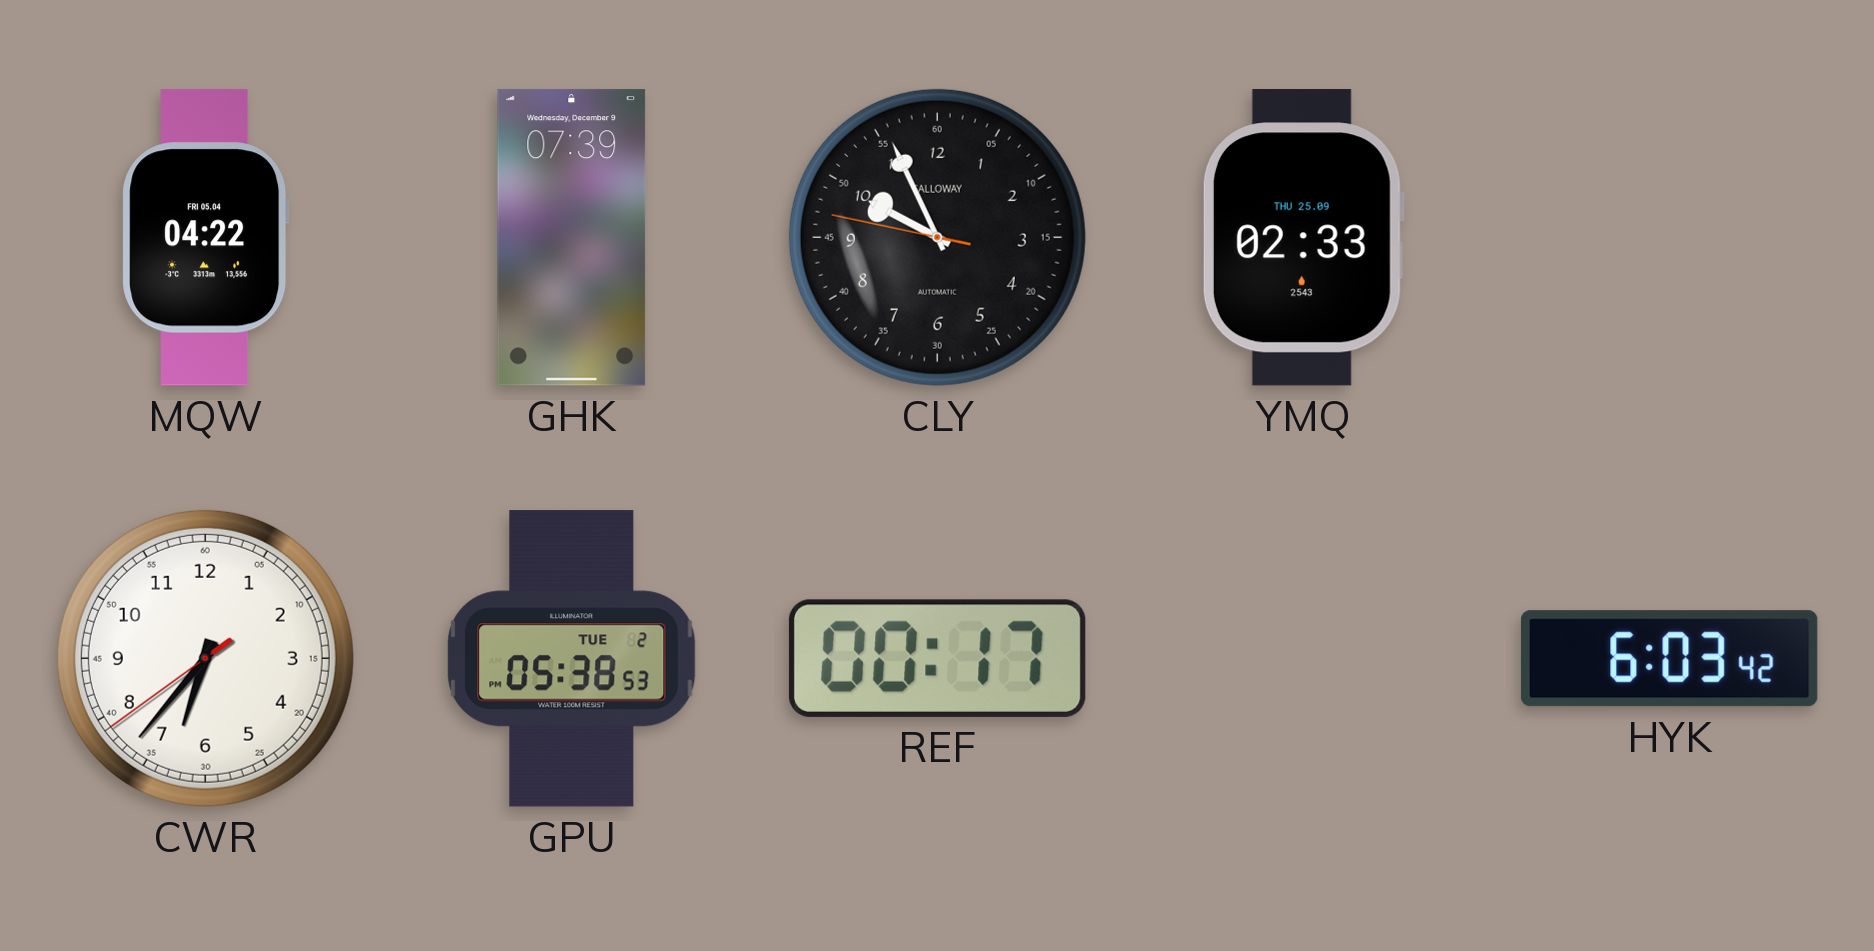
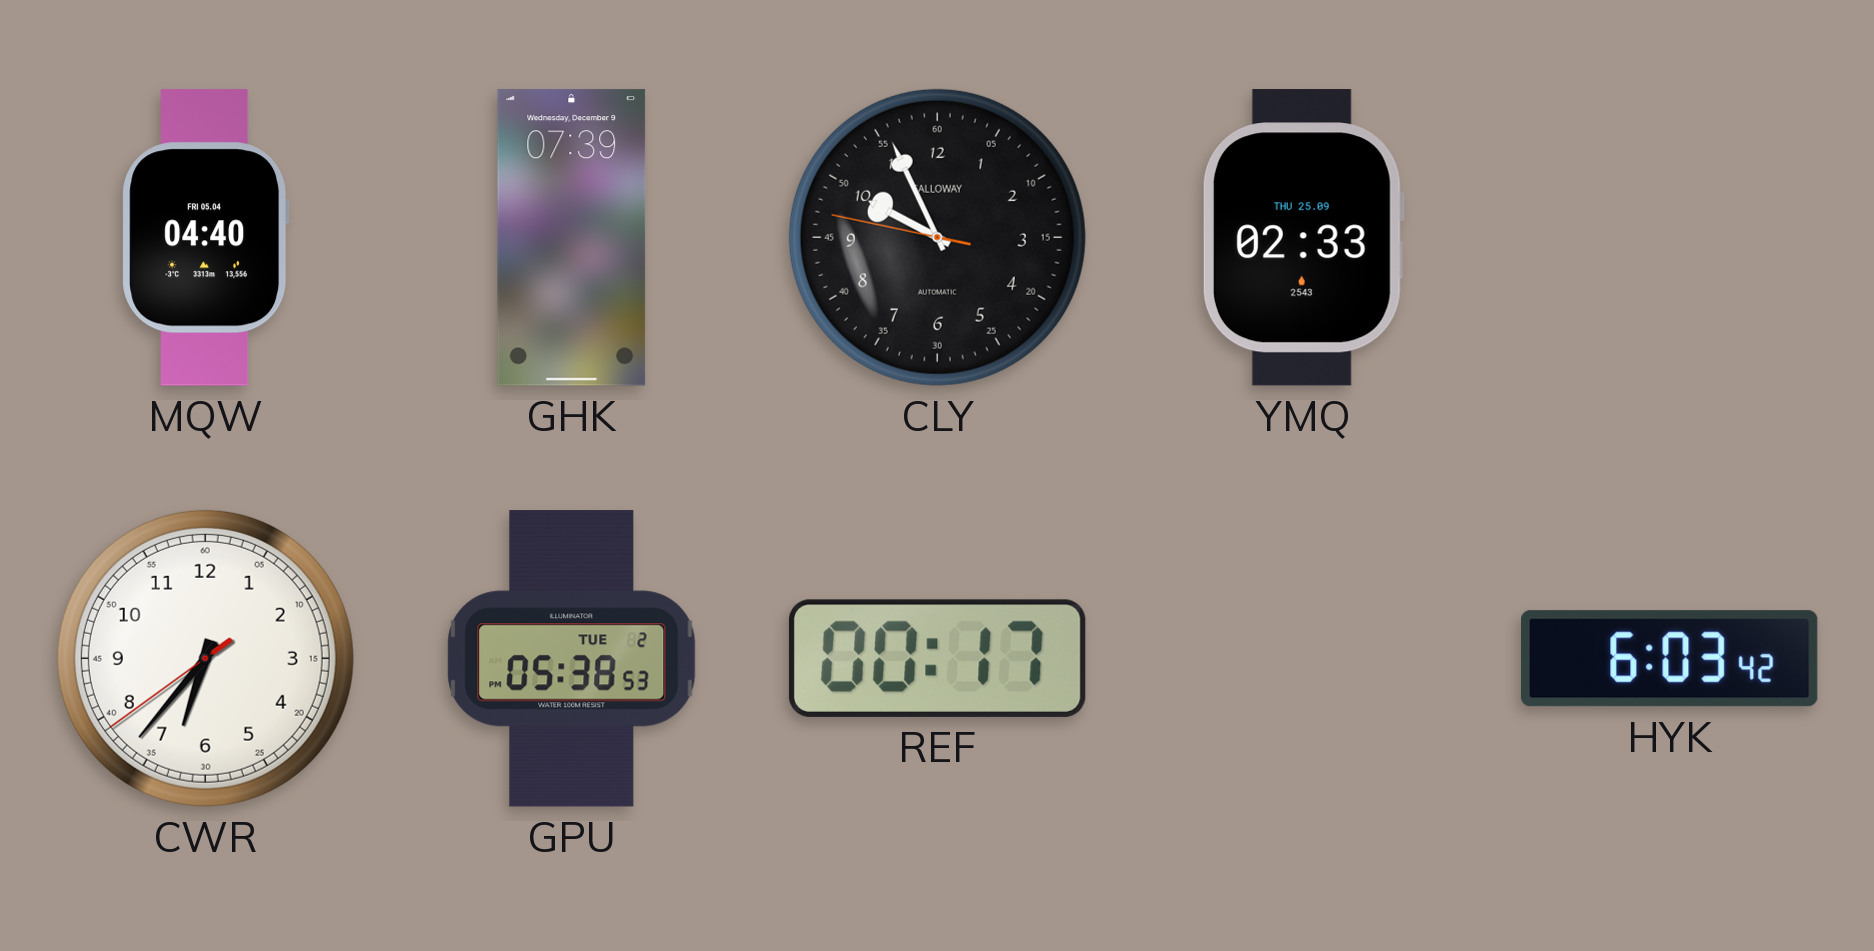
MQW: 04:22 -> 04:40 (206, 238)
